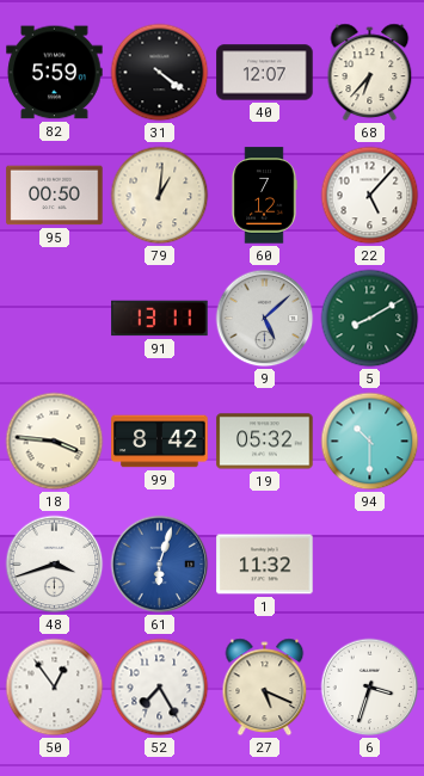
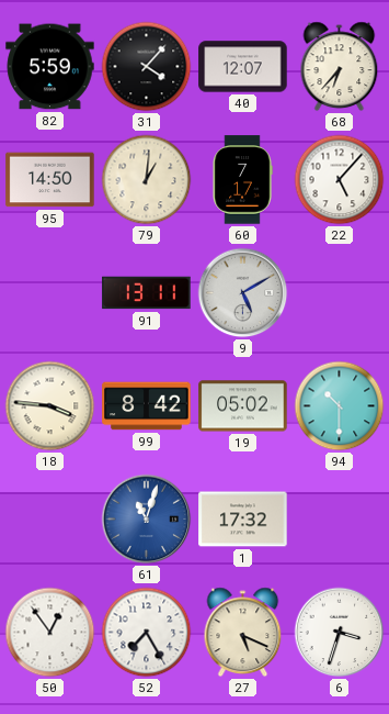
31: 4:21 -> 4:07 (147, 67)
95: 00:50 -> 14:50 (50, 180)
60: 7:12 -> 7:17 (242, 180)
9: 5:08 -> 5:10 (243, 293)
5: 8:10 -> none (370, 319)
19: 05:32 -> 05:02 (243, 406)
48: 3:42 -> none (55, 565)
61: 6:03 -> 11:03 (147, 520)
1: 11:32 -> 17:32 (243, 520)
